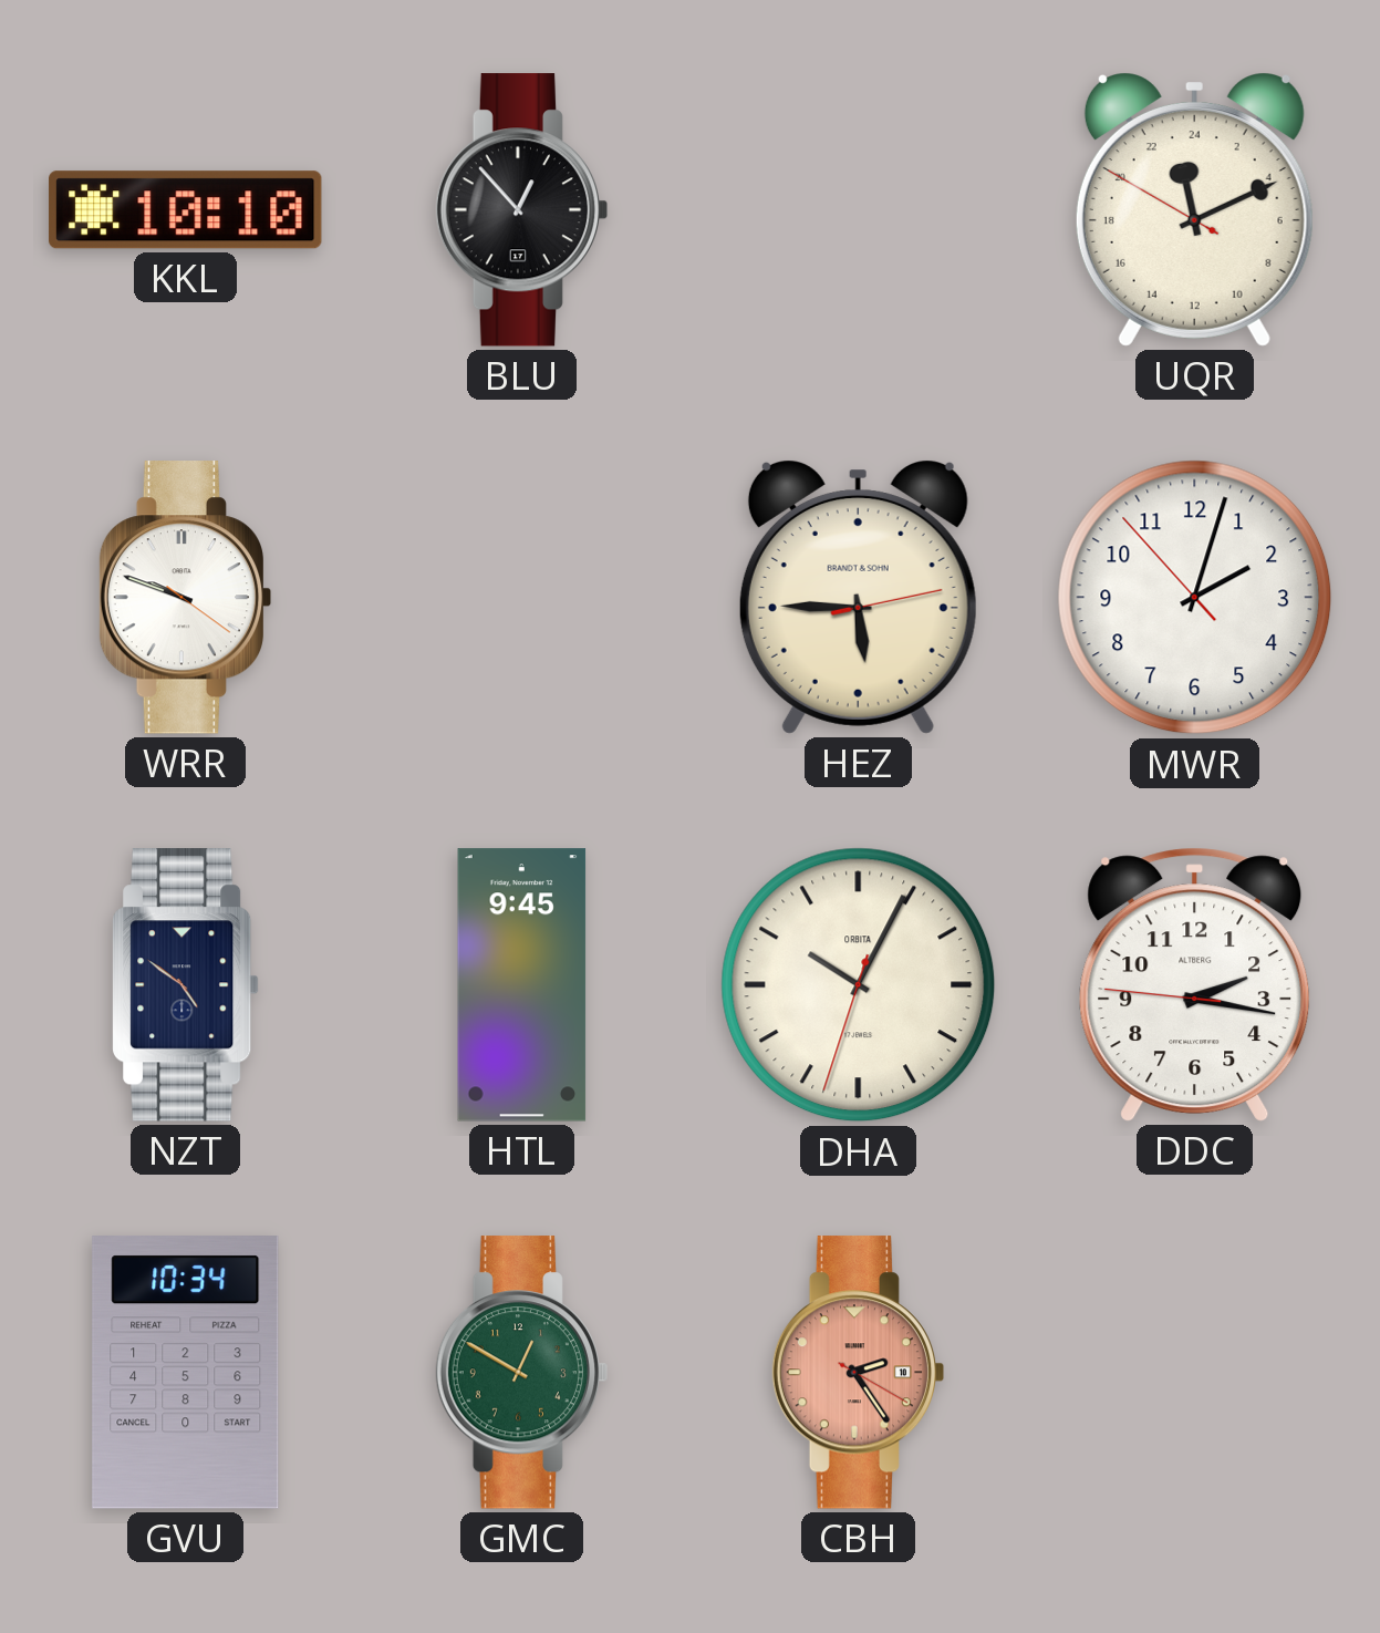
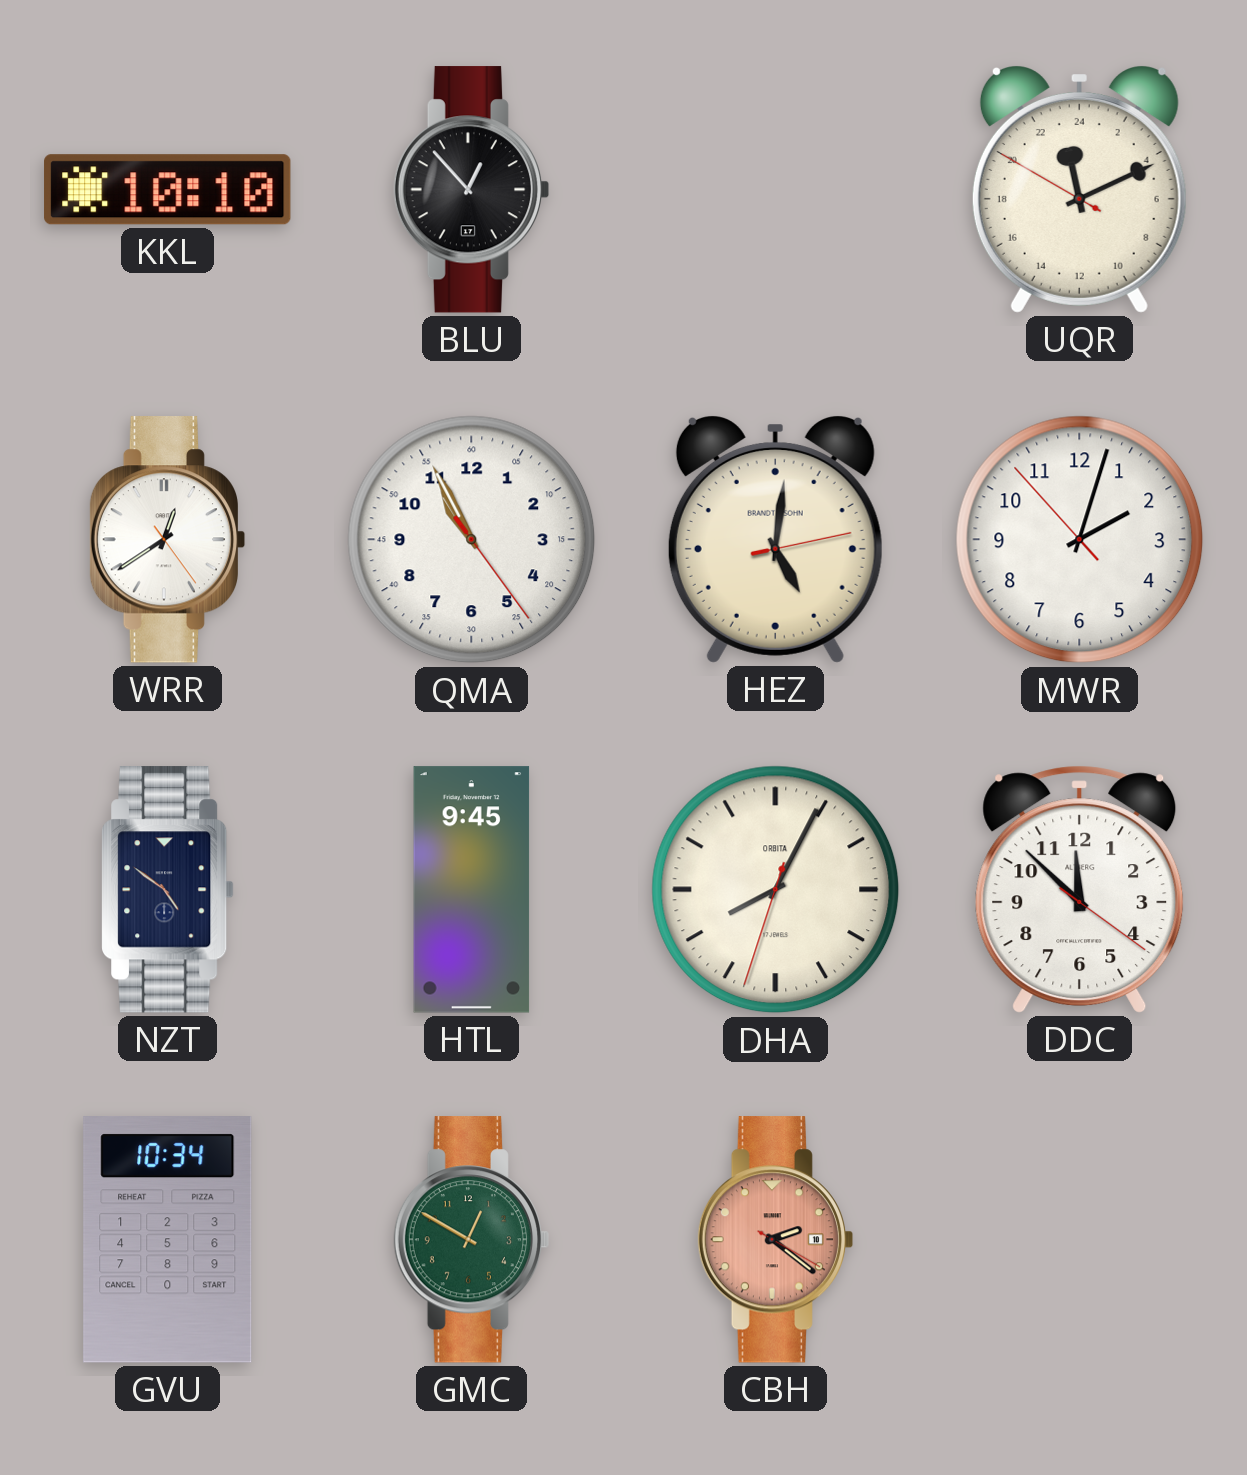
WRR: 9:48 -> 12:39 (168, 540)
QMA: none -> 10:55 (472, 540)
HEZ: 5:45 -> 5:01 (775, 539)
DHA: 10:04 -> 8:04 (776, 890)
DDC: 2:16 -> 11:52 (1080, 889)
CBH: 2:24 -> 2:21 (776, 1240)
